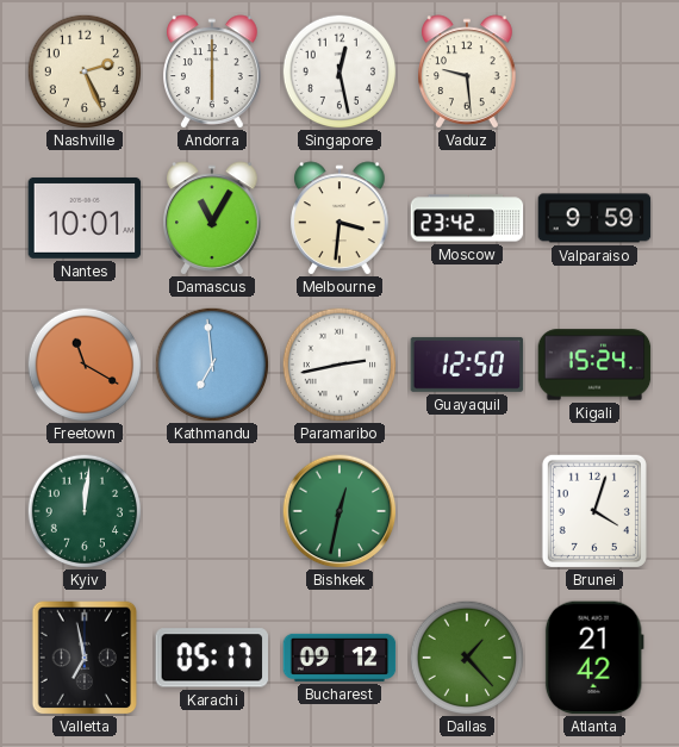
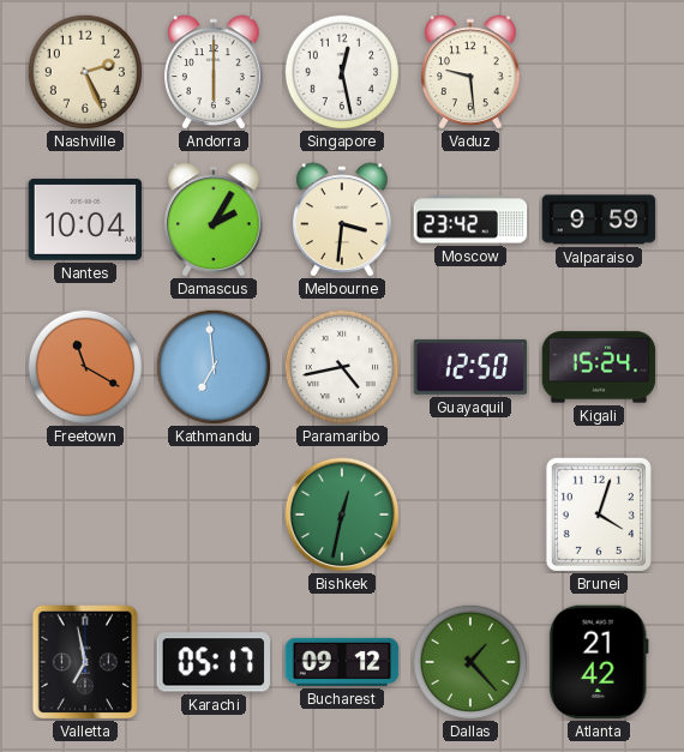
Nantes: 10:01 -> 10:04 (85, 219)
Damascus: 11:05 -> 2:05 (214, 219)
Paramaribo: 2:43 -> 4:43 (342, 367)
Kyiv: 12:01 -> none (85, 511)
